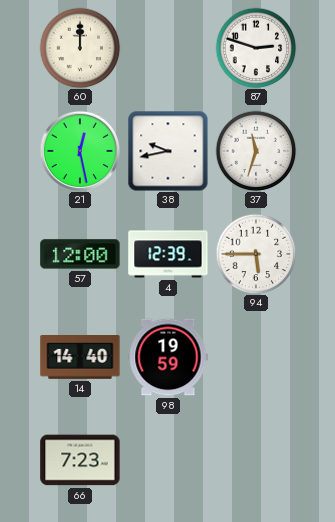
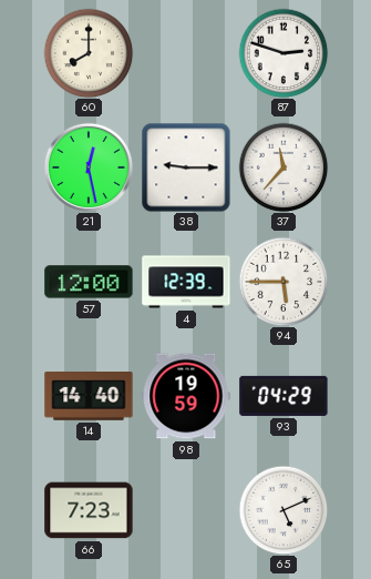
60: 12:00 -> 8:00 (89, 53)
38: 9:43 -> 9:15 (186, 167)
37: 11:33 -> 11:37 (284, 167)
93: none -> 04:29 (284, 396)
65: none -> 5:11 (284, 510)
